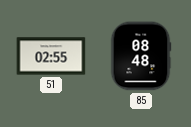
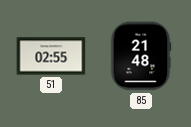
85: 08:48 -> 21:48 (141, 56)
